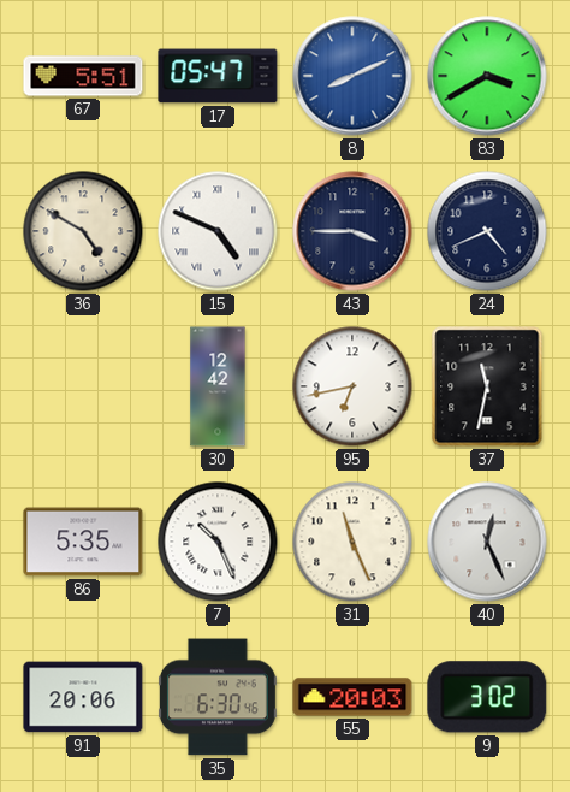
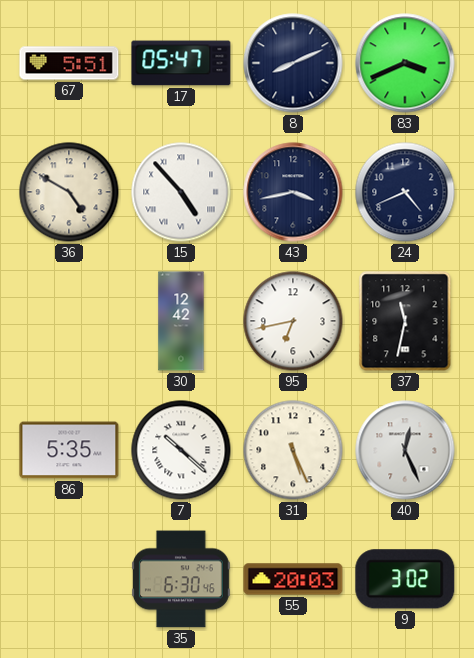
8 dial: blue -> navy (293, 63)
83: 3:40 -> 3:41 (405, 63)
15: 4:49 -> 4:53 (181, 192)
43: 3:45 -> 3:43 (293, 192)
7: 10:26 -> 10:22 (181, 450)
31: 11:26 -> 5:26 (293, 450)
91: 20:06 -> none (83, 697)
